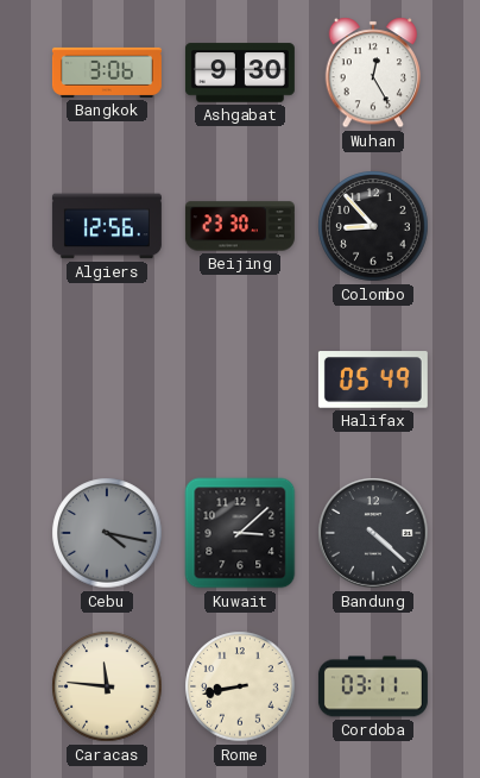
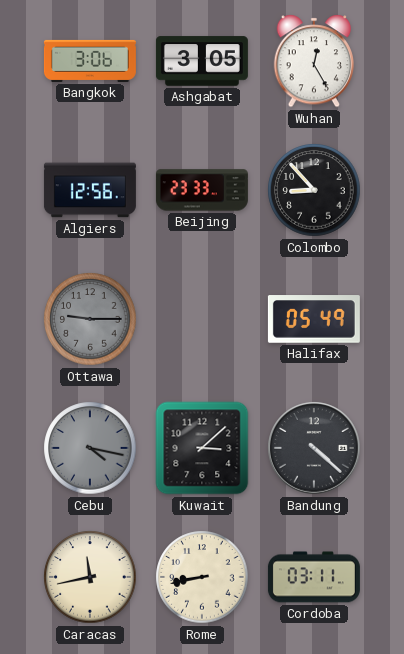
Ashgabat: 9:30 -> 3:05 (202, 61)
Beijing: 23:30 -> 23:33 (202, 190)
Ottawa: none -> 9:15 (90, 319)
Caracas: 11:46 -> 11:43 (90, 577)
